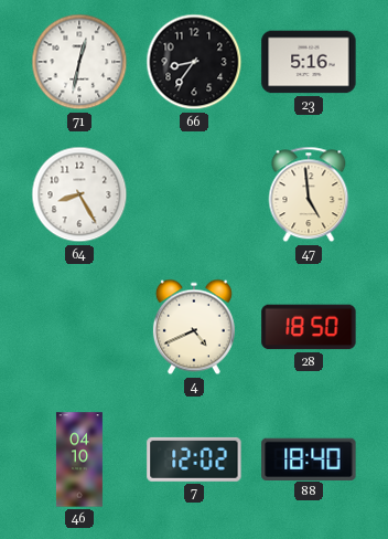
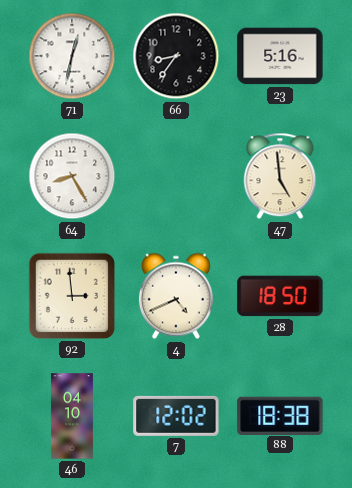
92: none -> 2:59 (72, 296)
88: 18:40 -> 18:38 (280, 415)
